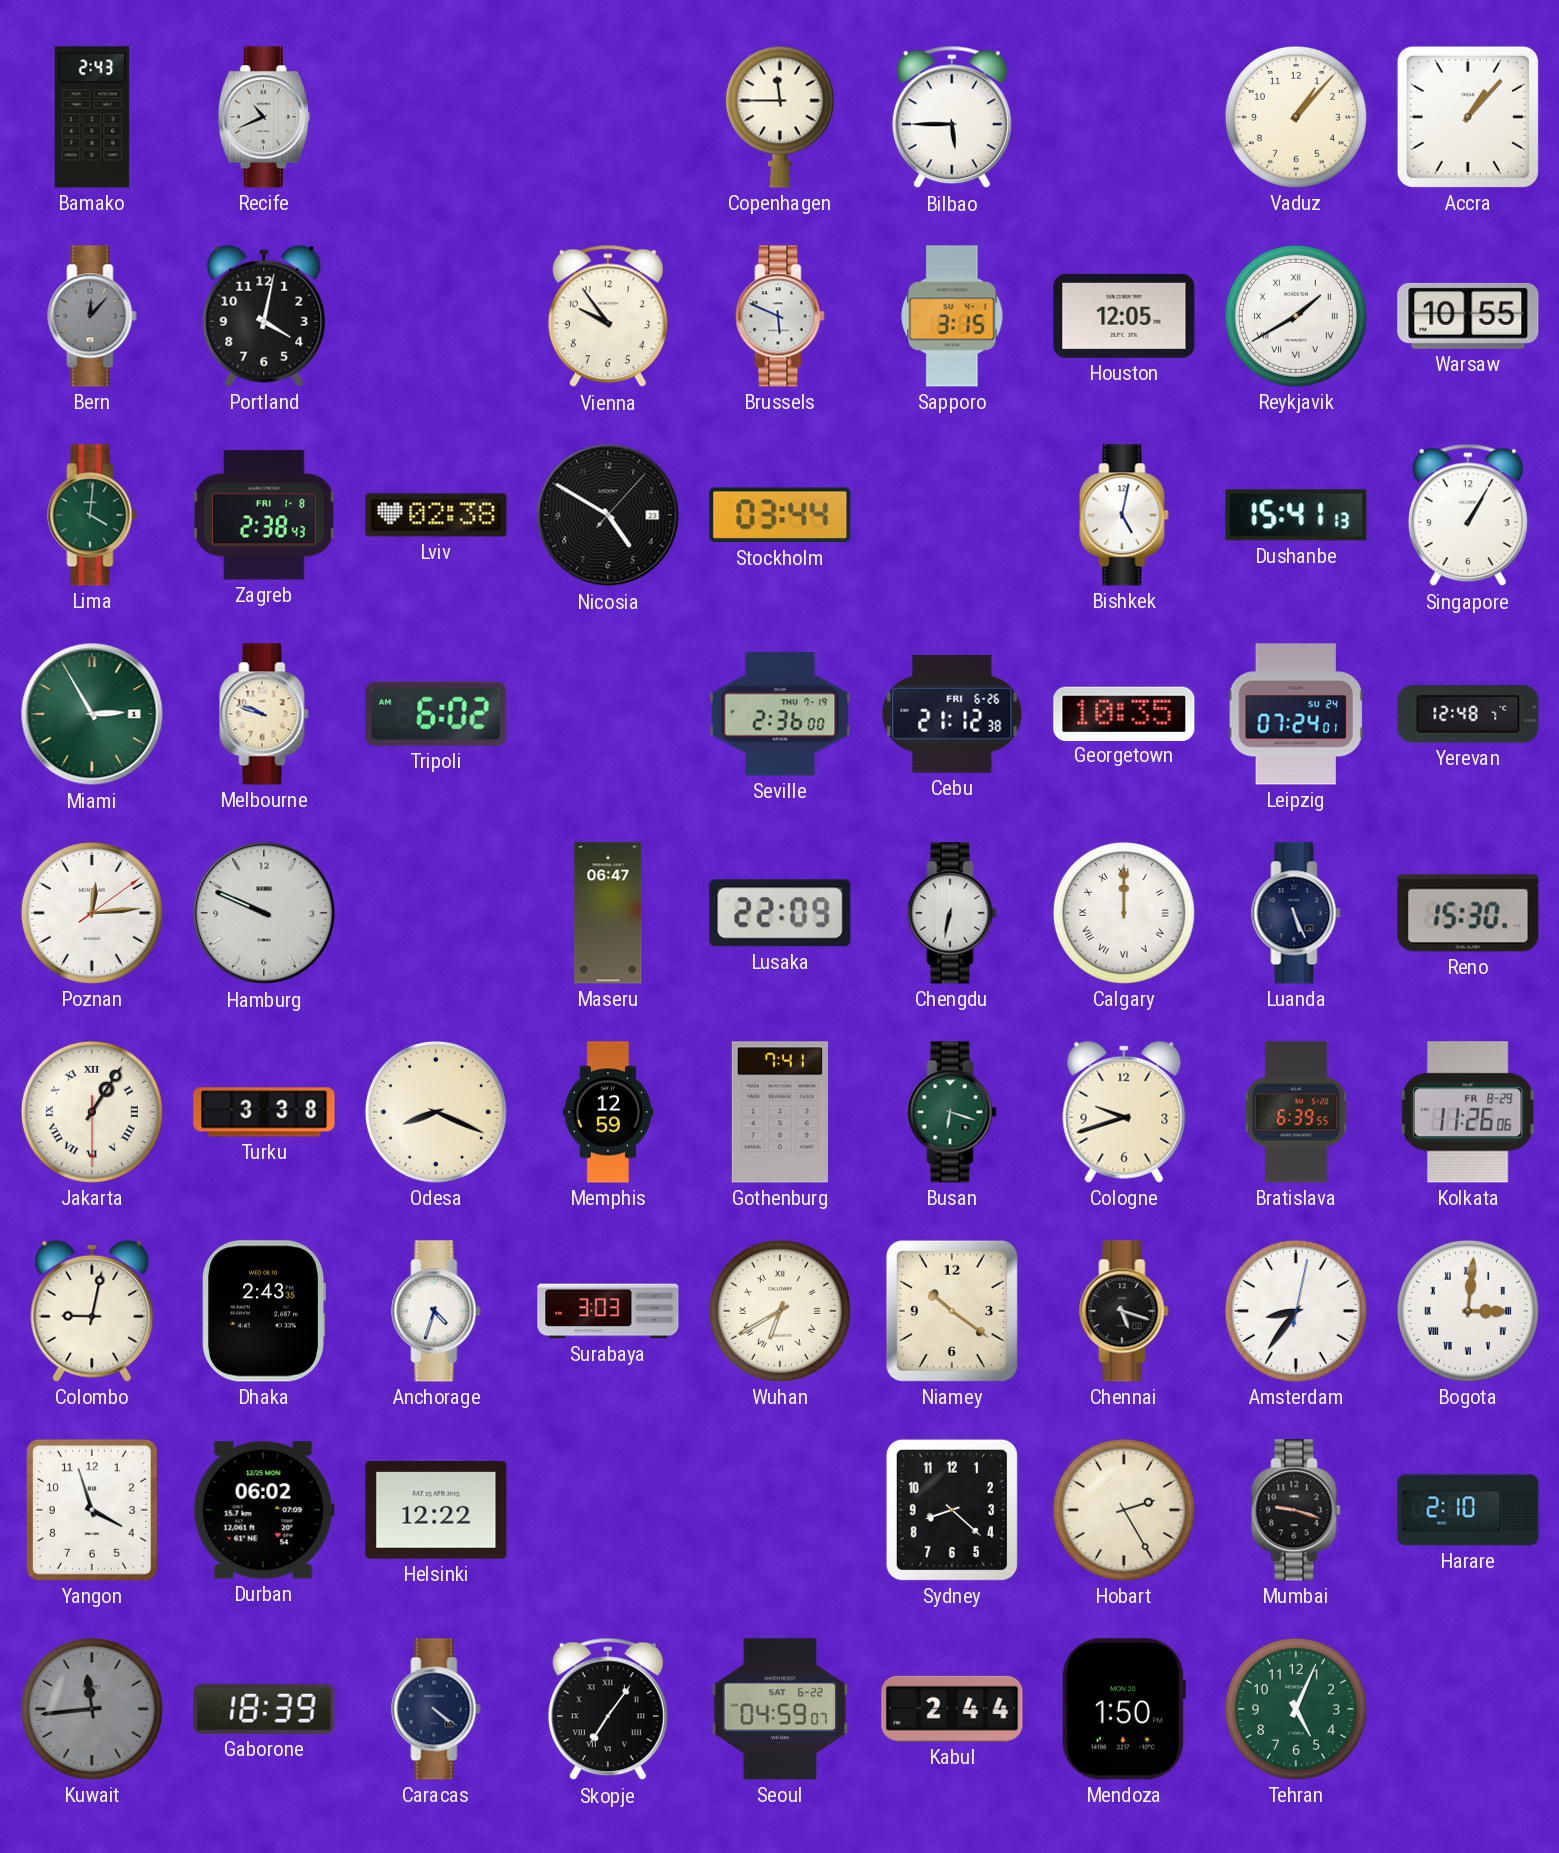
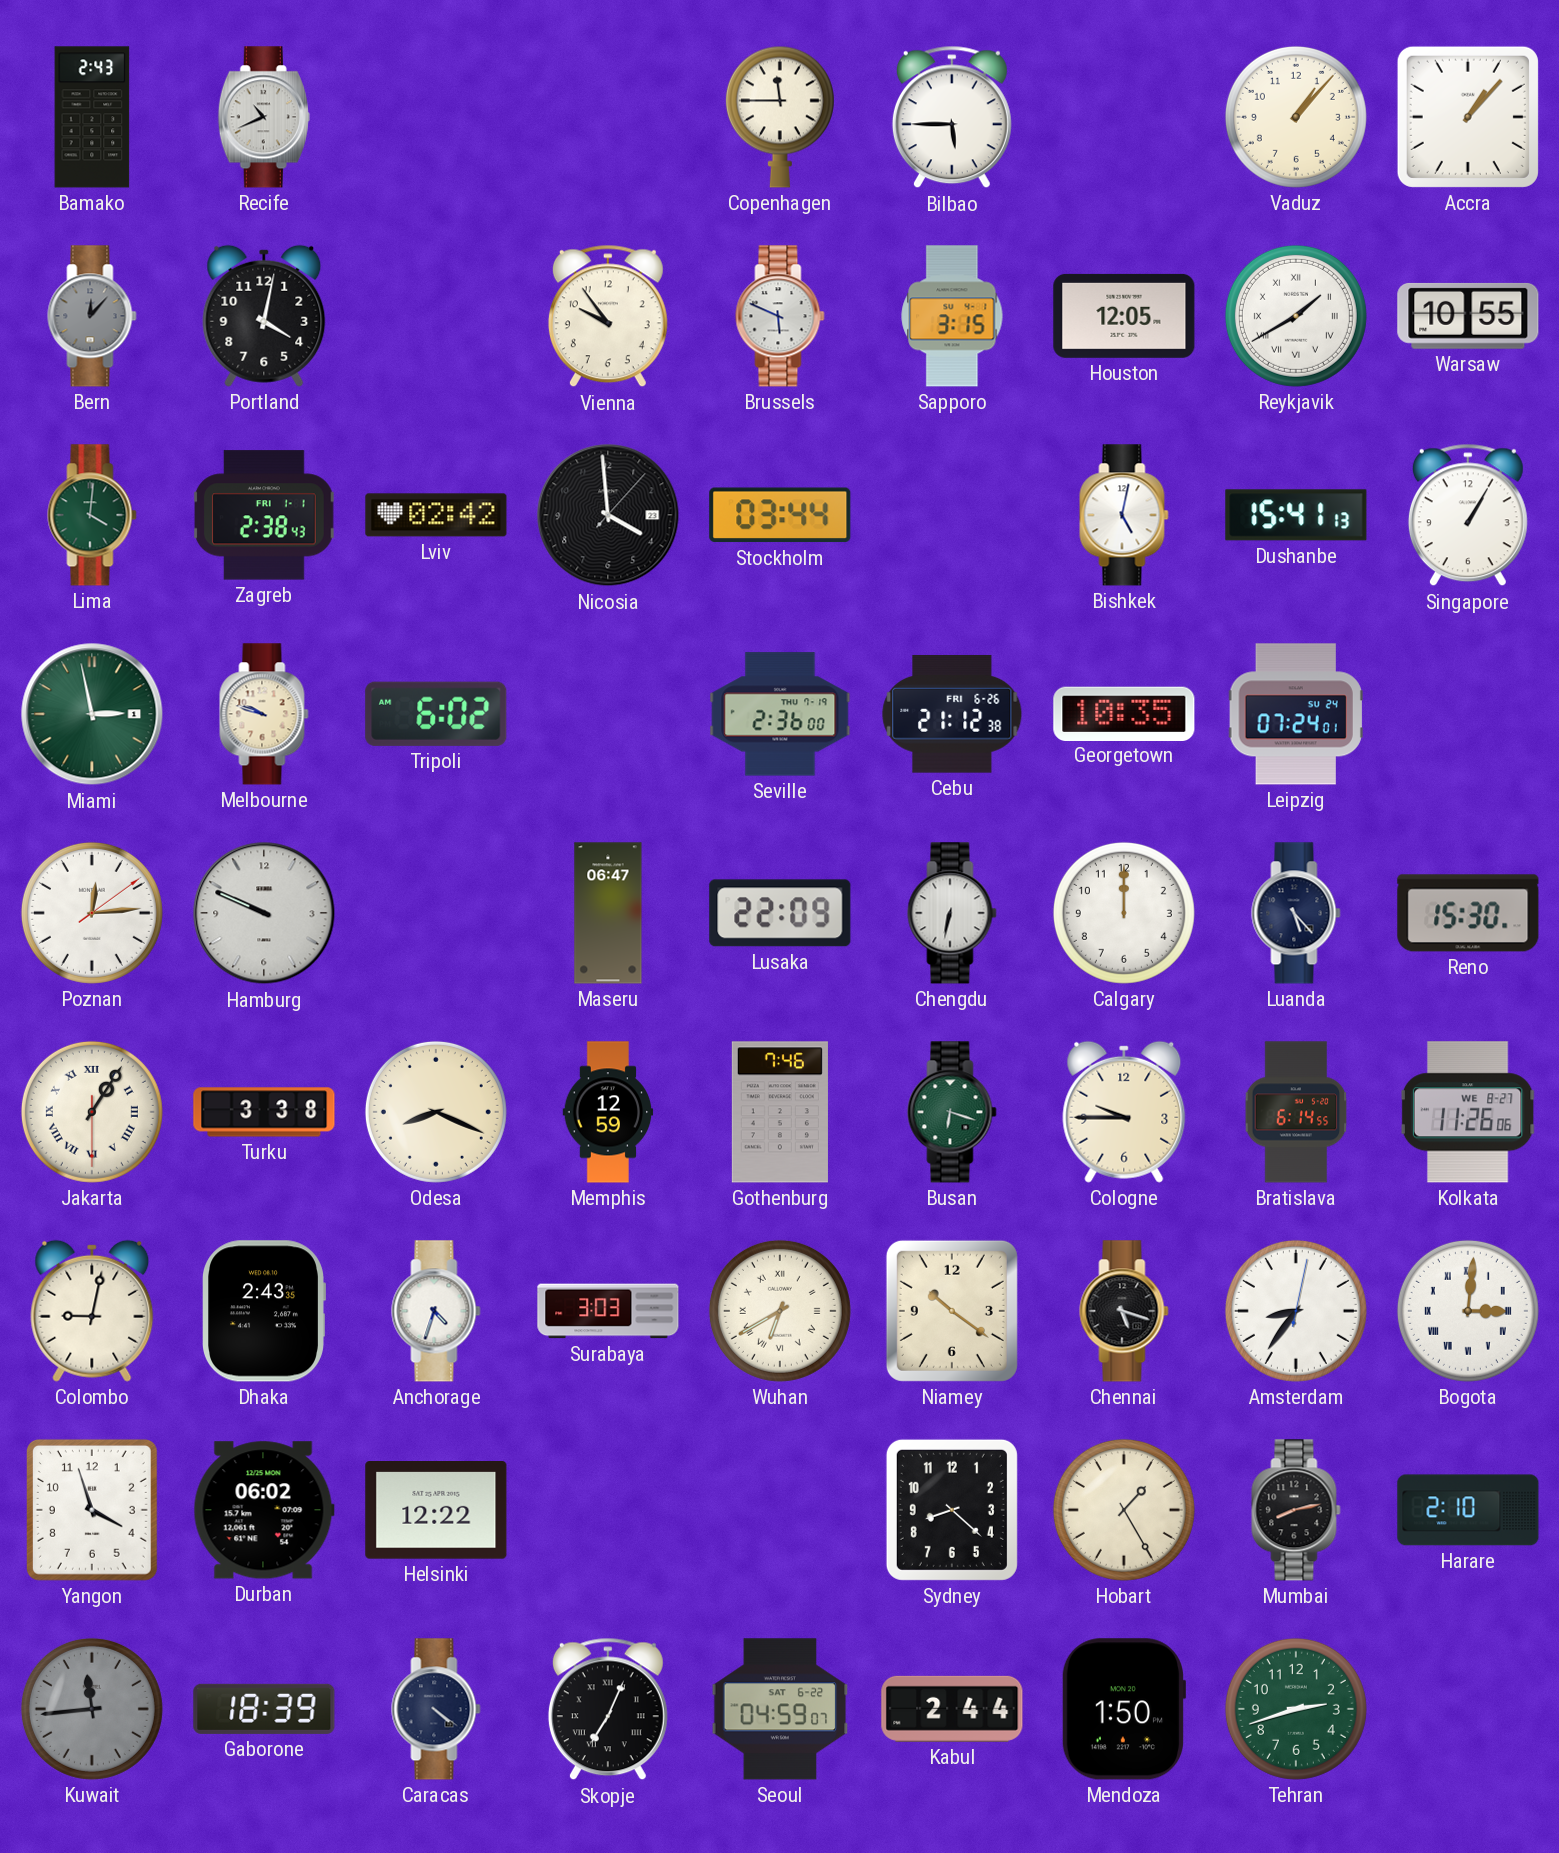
Zagreb date: FRI 1-8 -> FRI 1-1 (264, 515)
Lviv: 02:38 -> 02:42 (436, 515)
Nicosia: 4:50 -> 3:59 (608, 515)
Miami: 2:55 -> 2:58 (92, 714)
Yerevan: 12:48 -> none (1468, 714)
Calgary numerals: Roman -> Arabic (1124, 913)
Luanda: 5:26 -> 5:23 (1296, 913)
Gothenburg: 7:41 -> 7:46 (780, 1112)
Cologne: 9:42 -> 9:45 (1124, 1112)
Bratislava: 6:39 -> 6:14 (1296, 1112)
Kolkata date: FR 8-29 -> WE 8-27 (1468, 1112)
Hobart: 2:25 -> 1:25 (1124, 1510)
Mumbai: 9:18 -> 8:13 (1296, 1510)
Skopje: 7:06 -> 7:04 (608, 1709)
Tehran: 5:04 -> 2:42 (1296, 1709)
